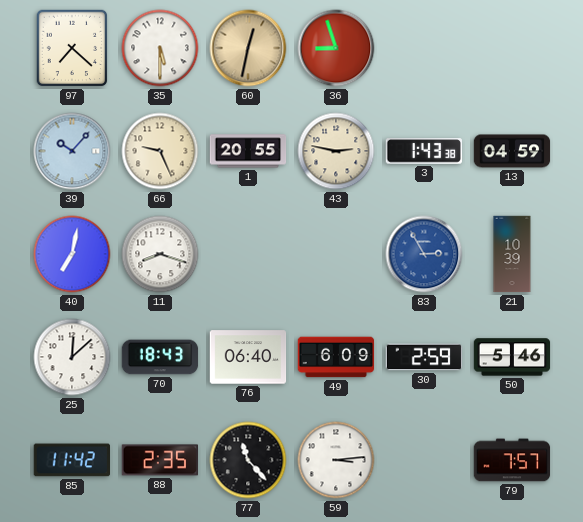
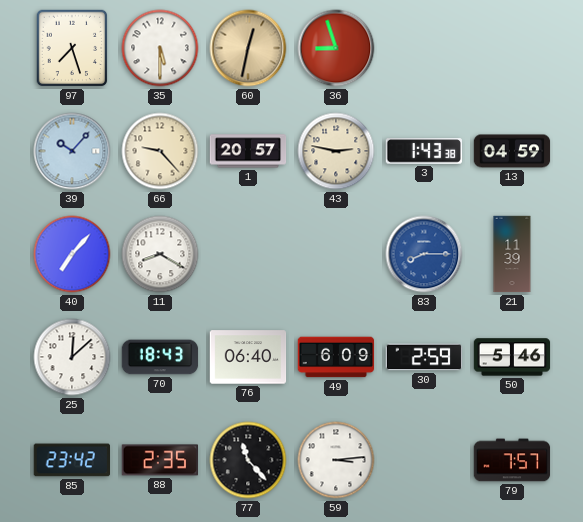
97: 7:22 -> 7:27 (72, 48)
66: 9:26 -> 9:23 (160, 151)
1: 20:55 -> 20:57 (248, 151)
40: 7:02 -> 7:07 (72, 254)
11: 8:18 -> 8:20 (160, 254)
83: 2:55 -> 8:15 (424, 254)
21: 10:39 -> 11:39 (512, 254)
85: 11:42 -> 23:42 (71, 460)
